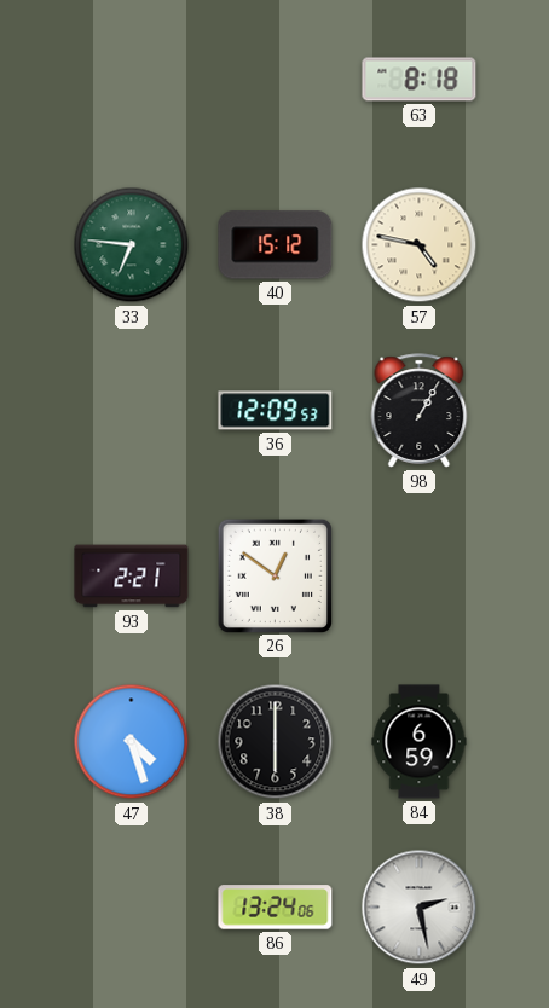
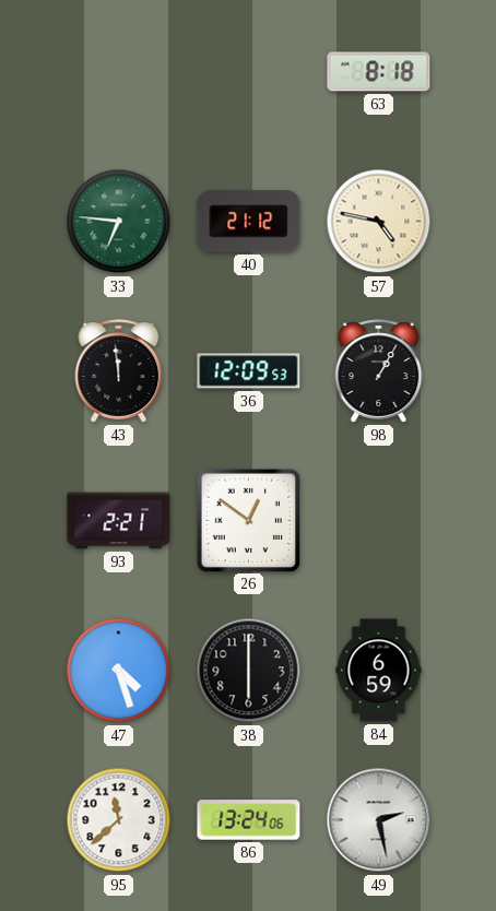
40: 15:12 -> 21:12 (249, 222)
43: none -> 11:59 (119, 371)
95: none -> 11:38 (119, 820)
